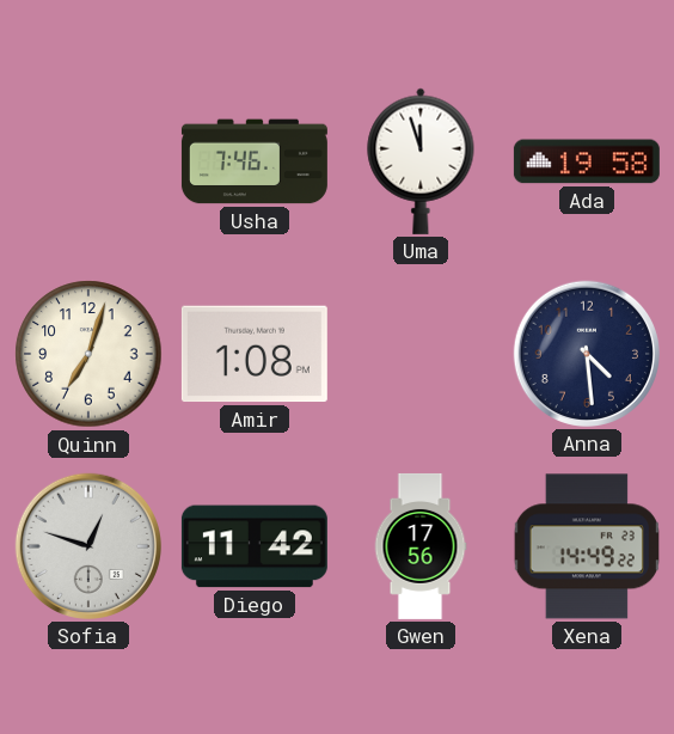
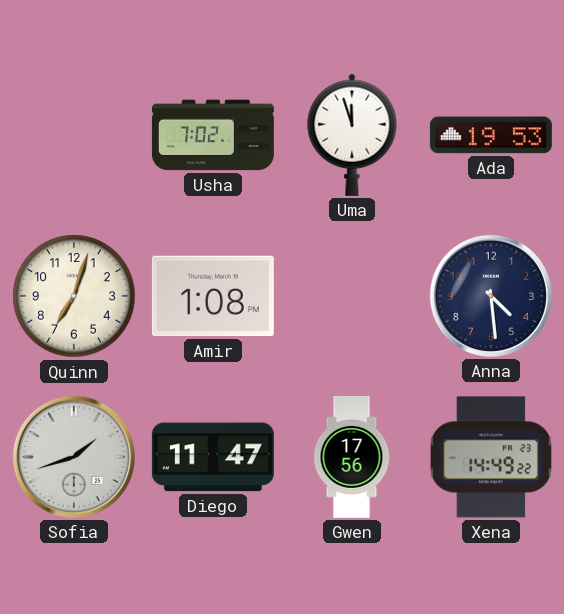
Usha: 7:46 -> 7:02 (213, 135)
Ada: 19:58 -> 19:53 (491, 135)
Sofia: 12:48 -> 1:42 (74, 457)
Diego: 11:42 -> 11:47 (213, 457)
